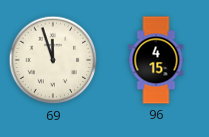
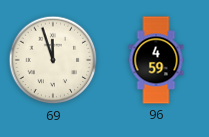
96: 4:15 -> 4:59 (156, 60)
